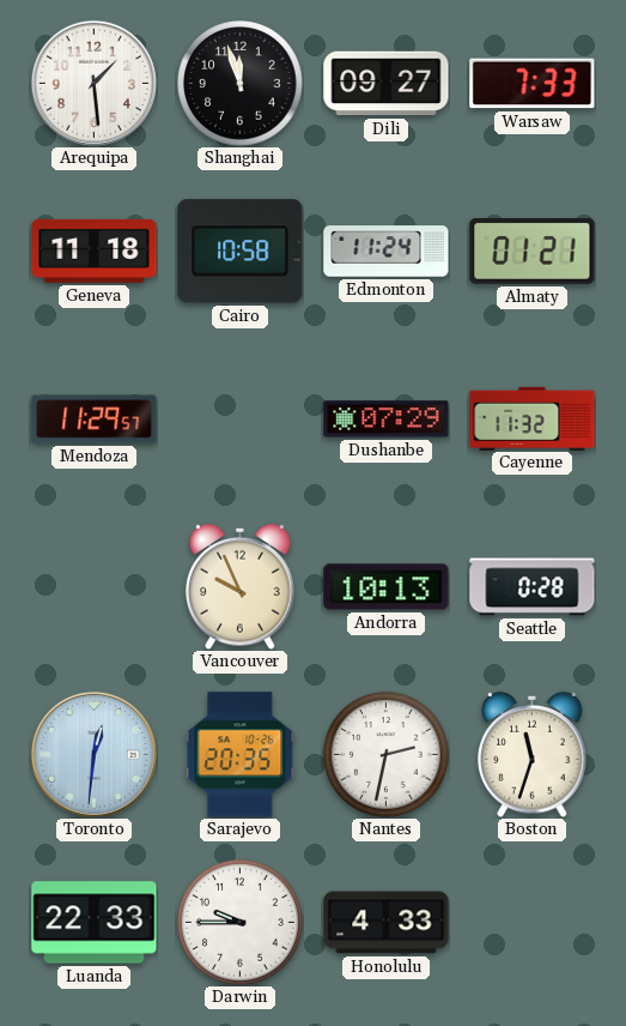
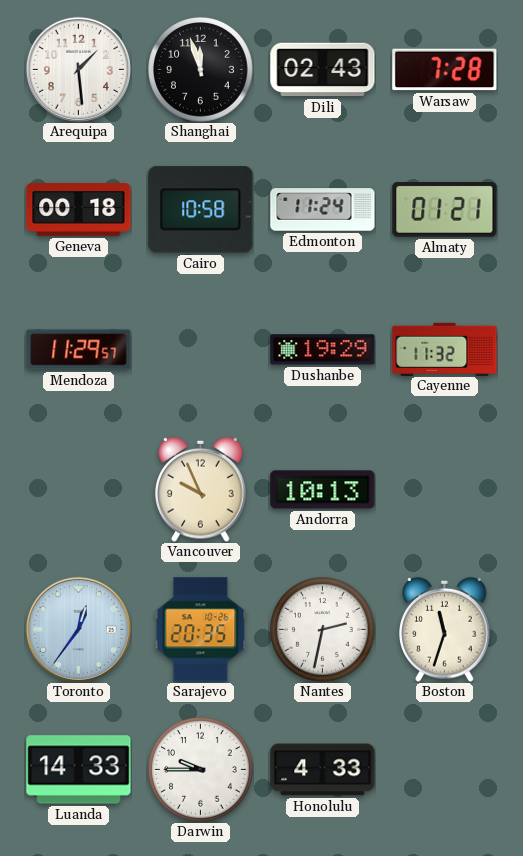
Dili: 09:27 -> 02:43 (323, 70)
Warsaw: 7:33 -> 7:28 (445, 70)
Geneva: 11:18 -> 00:18 (79, 209)
Dushanbe: 07:29 -> 19:29 (323, 350)
Seattle: 0:28 -> none (533, 587)
Toronto: 12:31 -> 12:36 (78, 629)
Luanda: 22:33 -> 14:33 (79, 770)
